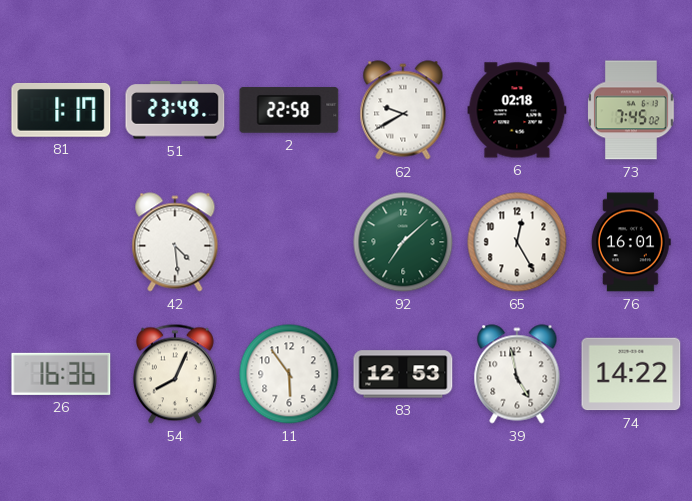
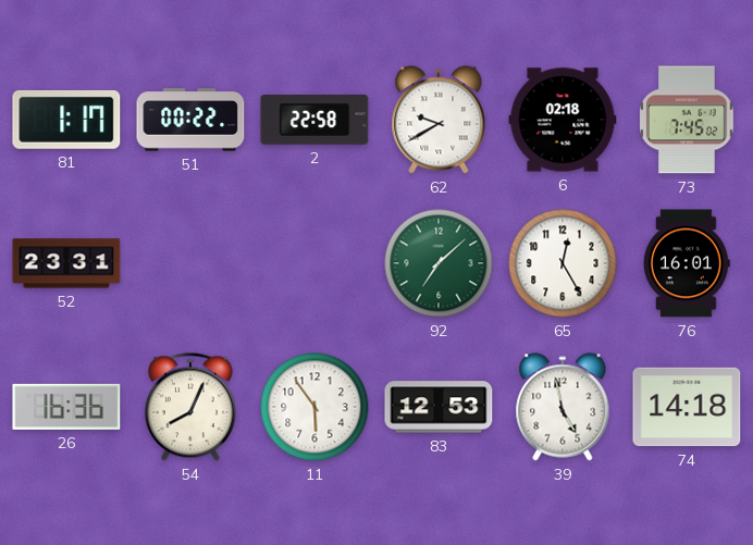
51: 23:49 -> 00:22 (190, 120)
52: none -> 23:31 (66, 263)
42: 4:29 -> none (175, 242)
74: 14:22 -> 14:18 (687, 407)
